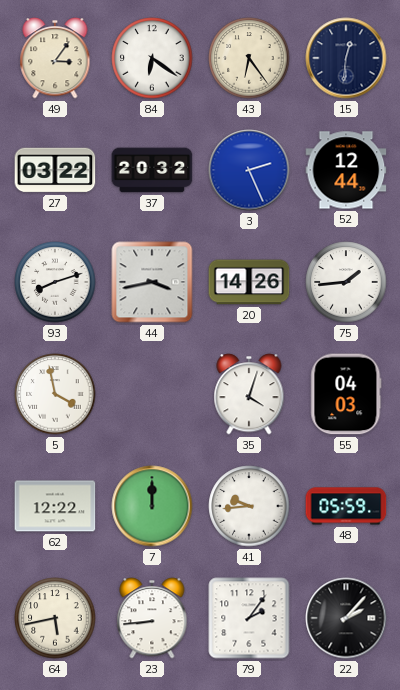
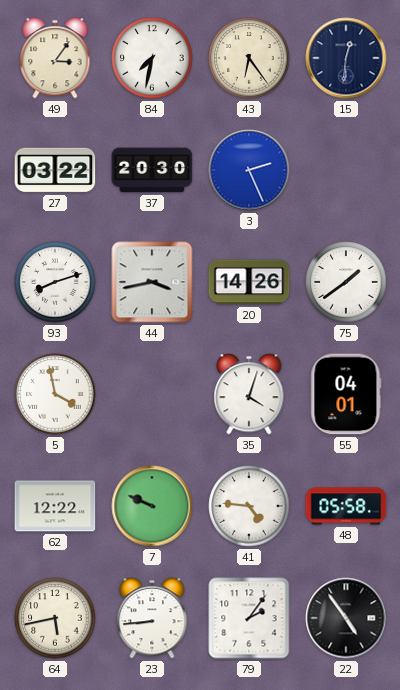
84: 6:21 -> 7:32 (152, 58)
37: 20:32 -> 20:30 (152, 170)
52: 12:44 -> none (346, 170)
75: 1:44 -> 1:39 (346, 282)
55: 04:03 -> 04:01 (346, 394)
7: 12:00 -> 9:49 (152, 506)
41: 9:44 -> 4:46 (249, 506)
48: 05:59 -> 05:58 (346, 506)
22: 2:07 -> 4:54 (346, 618)
